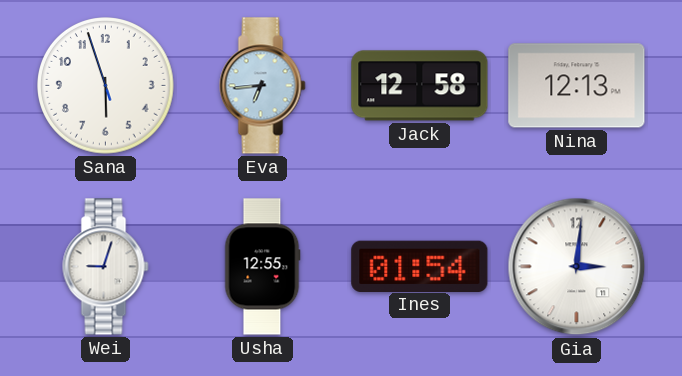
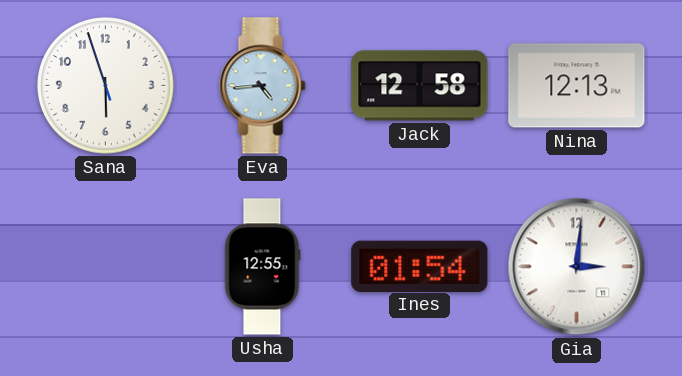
Eva: 6:44 -> 4:44 (263, 86)
Wei: 9:03 -> none (106, 267)
